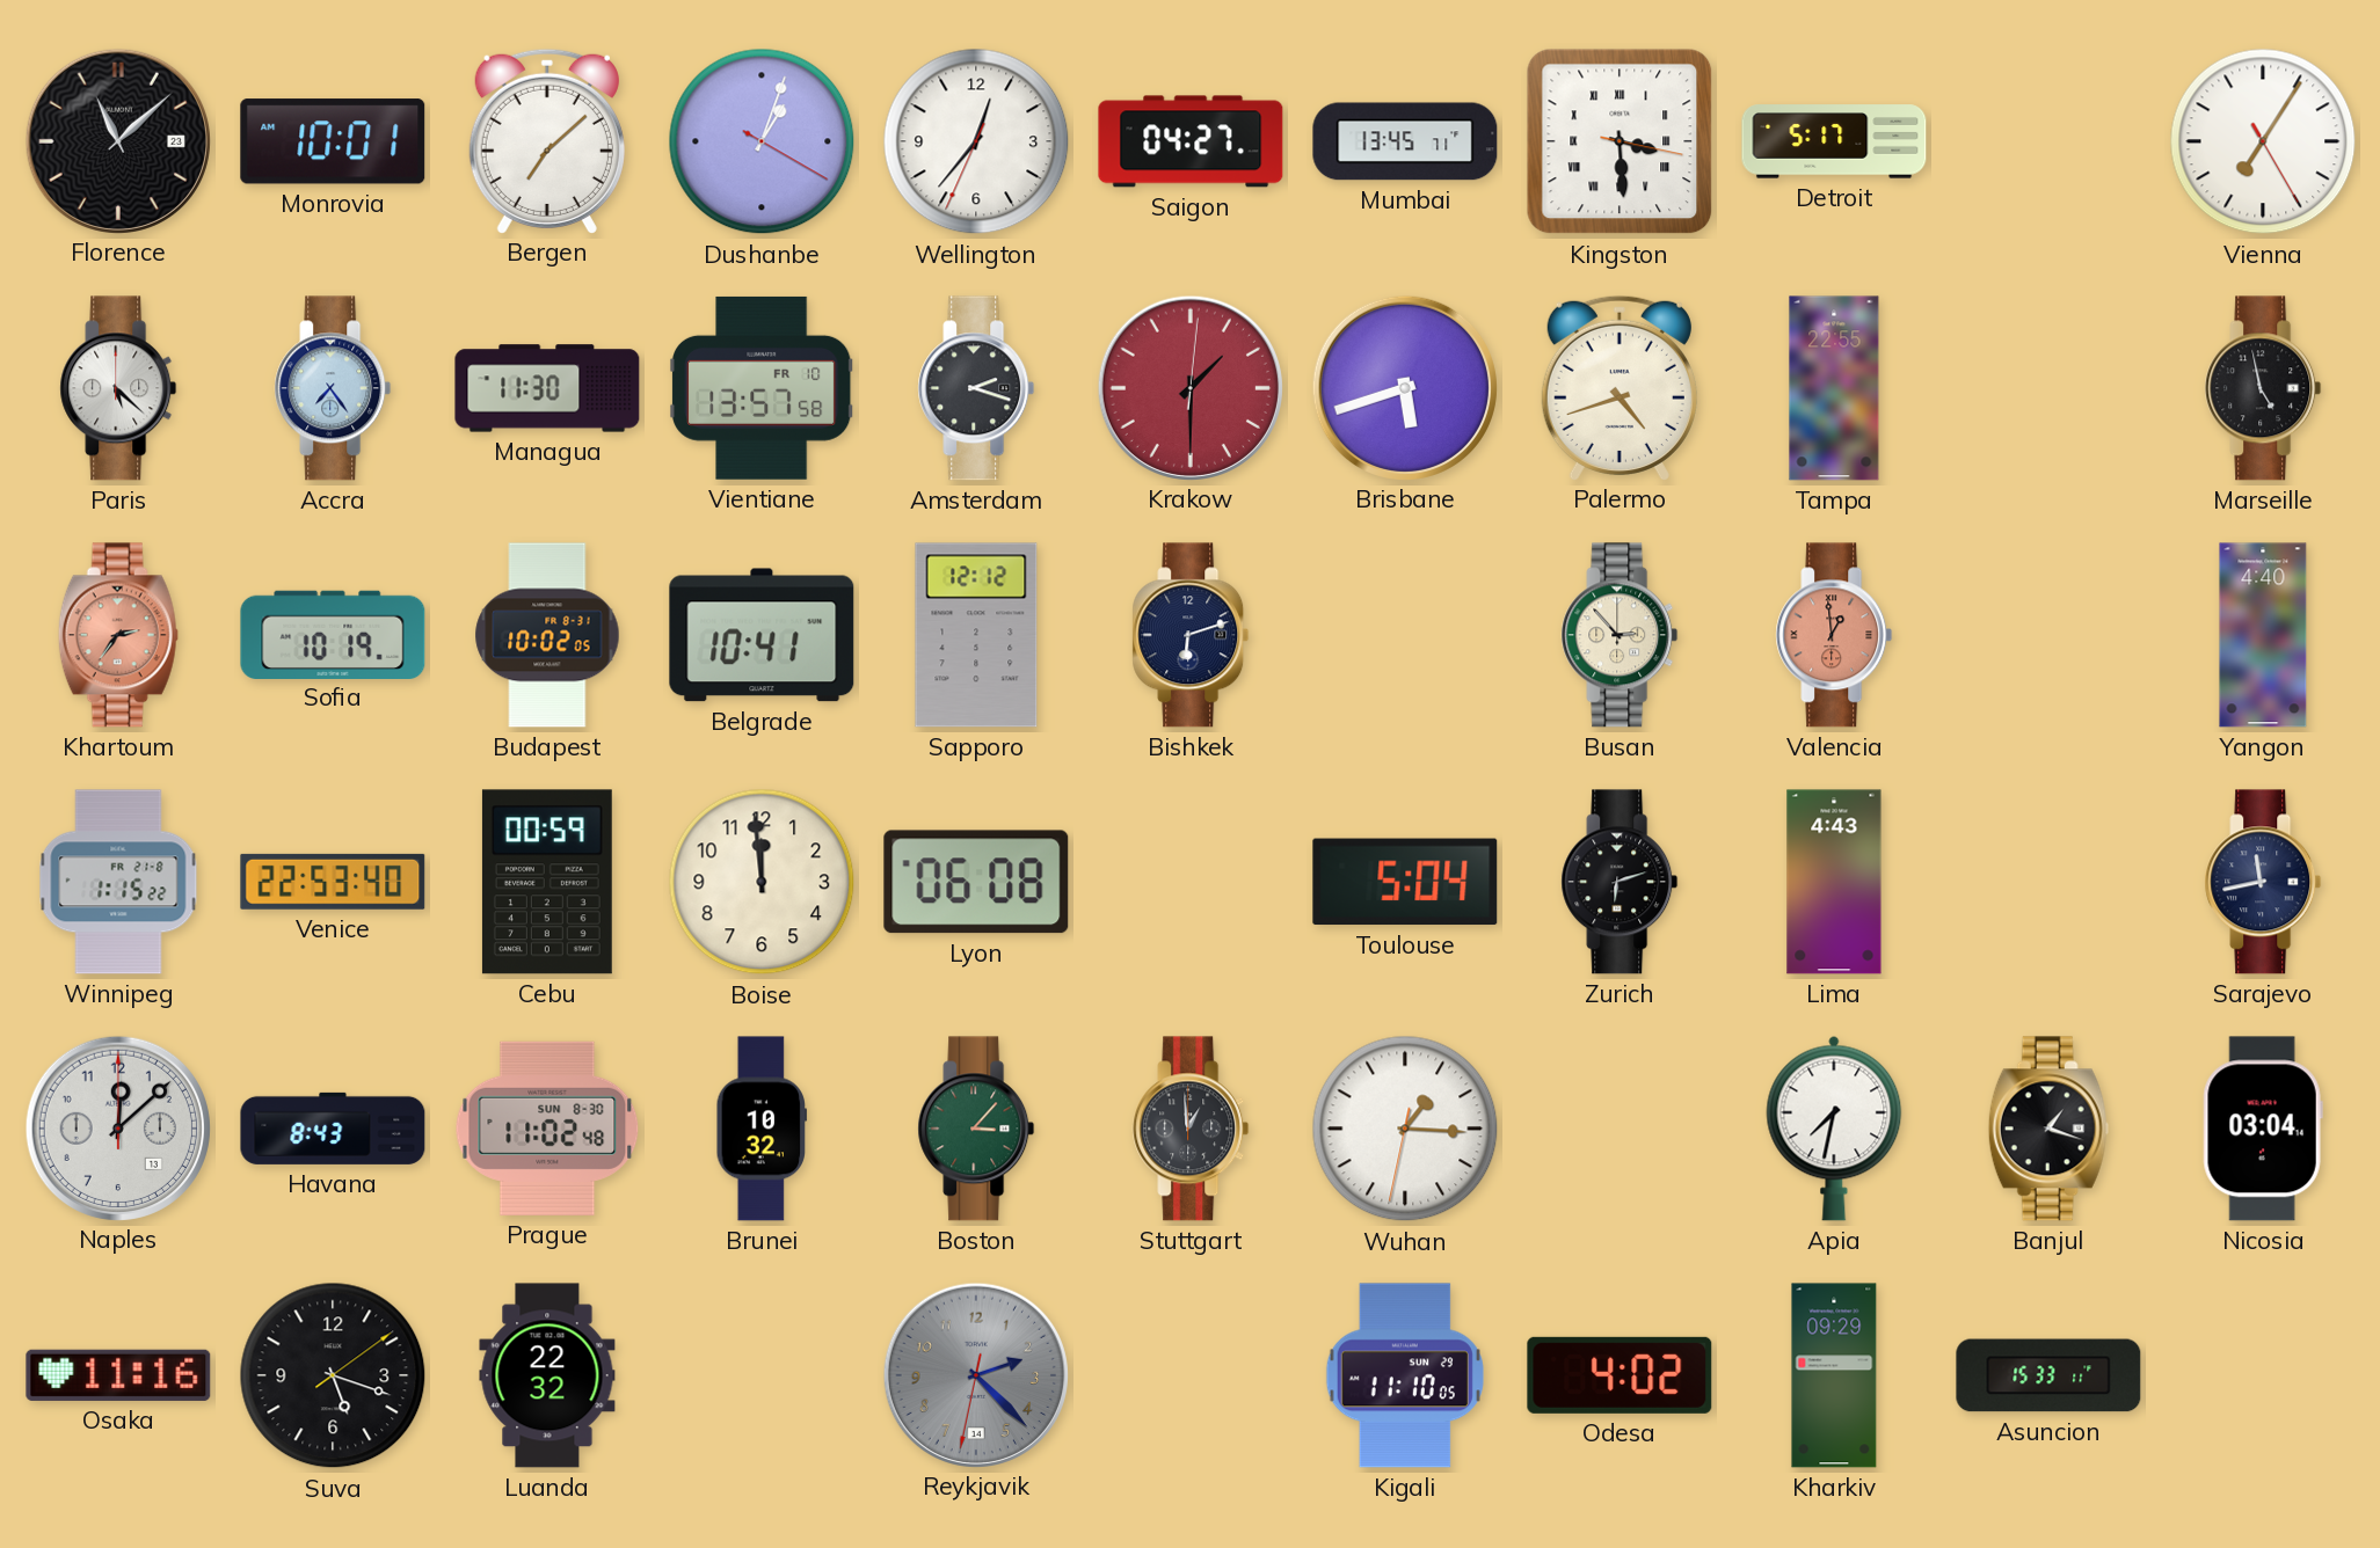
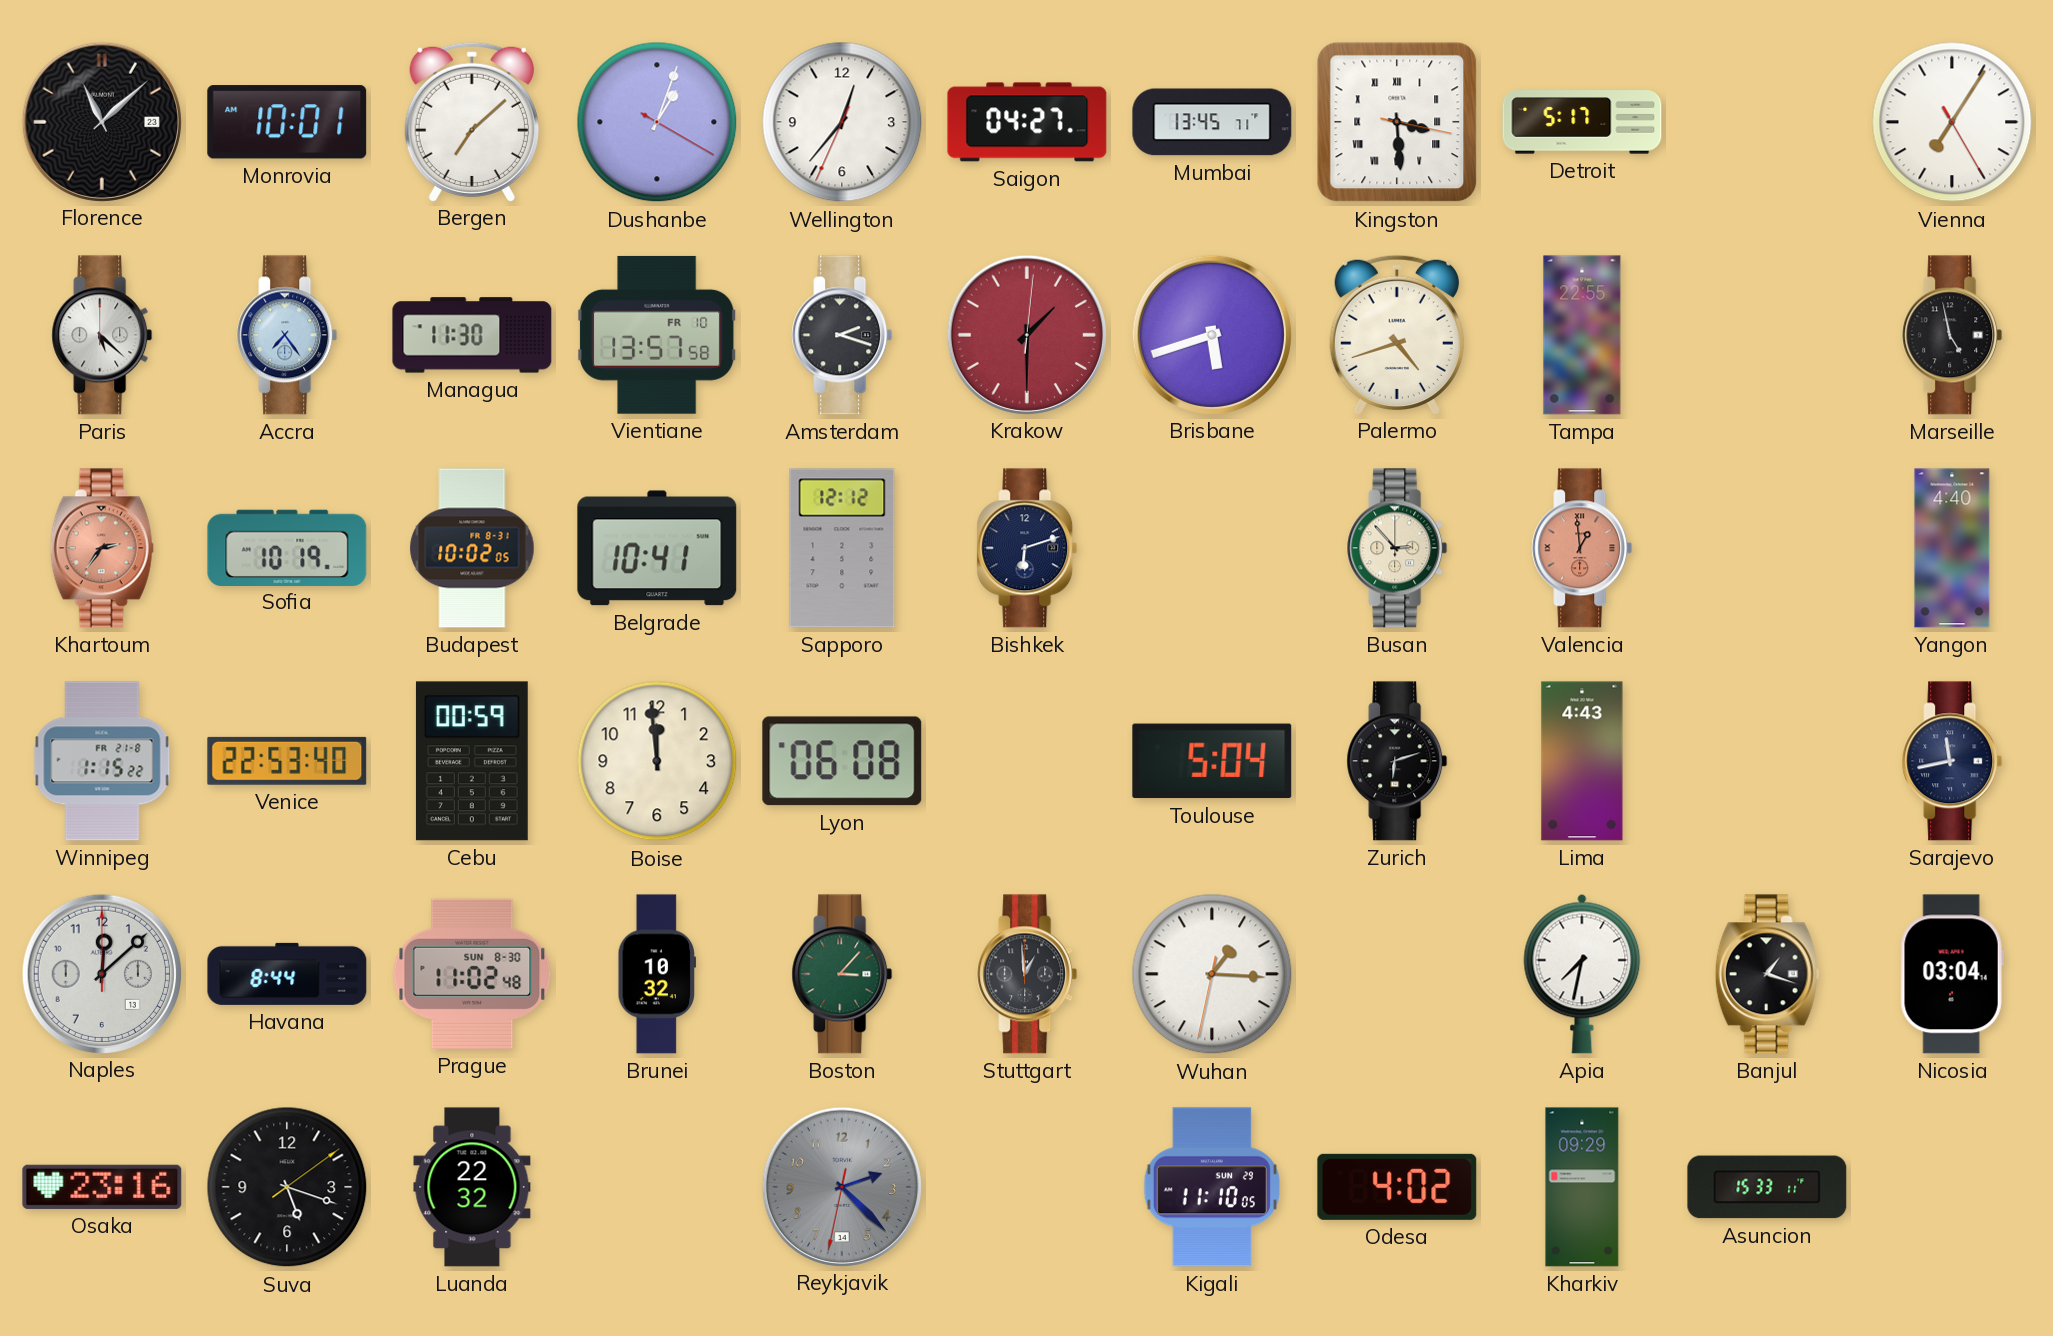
Havana: 8:43 -> 8:44 (287, 974)
Osaka: 11:16 -> 23:16 (102, 1187)
